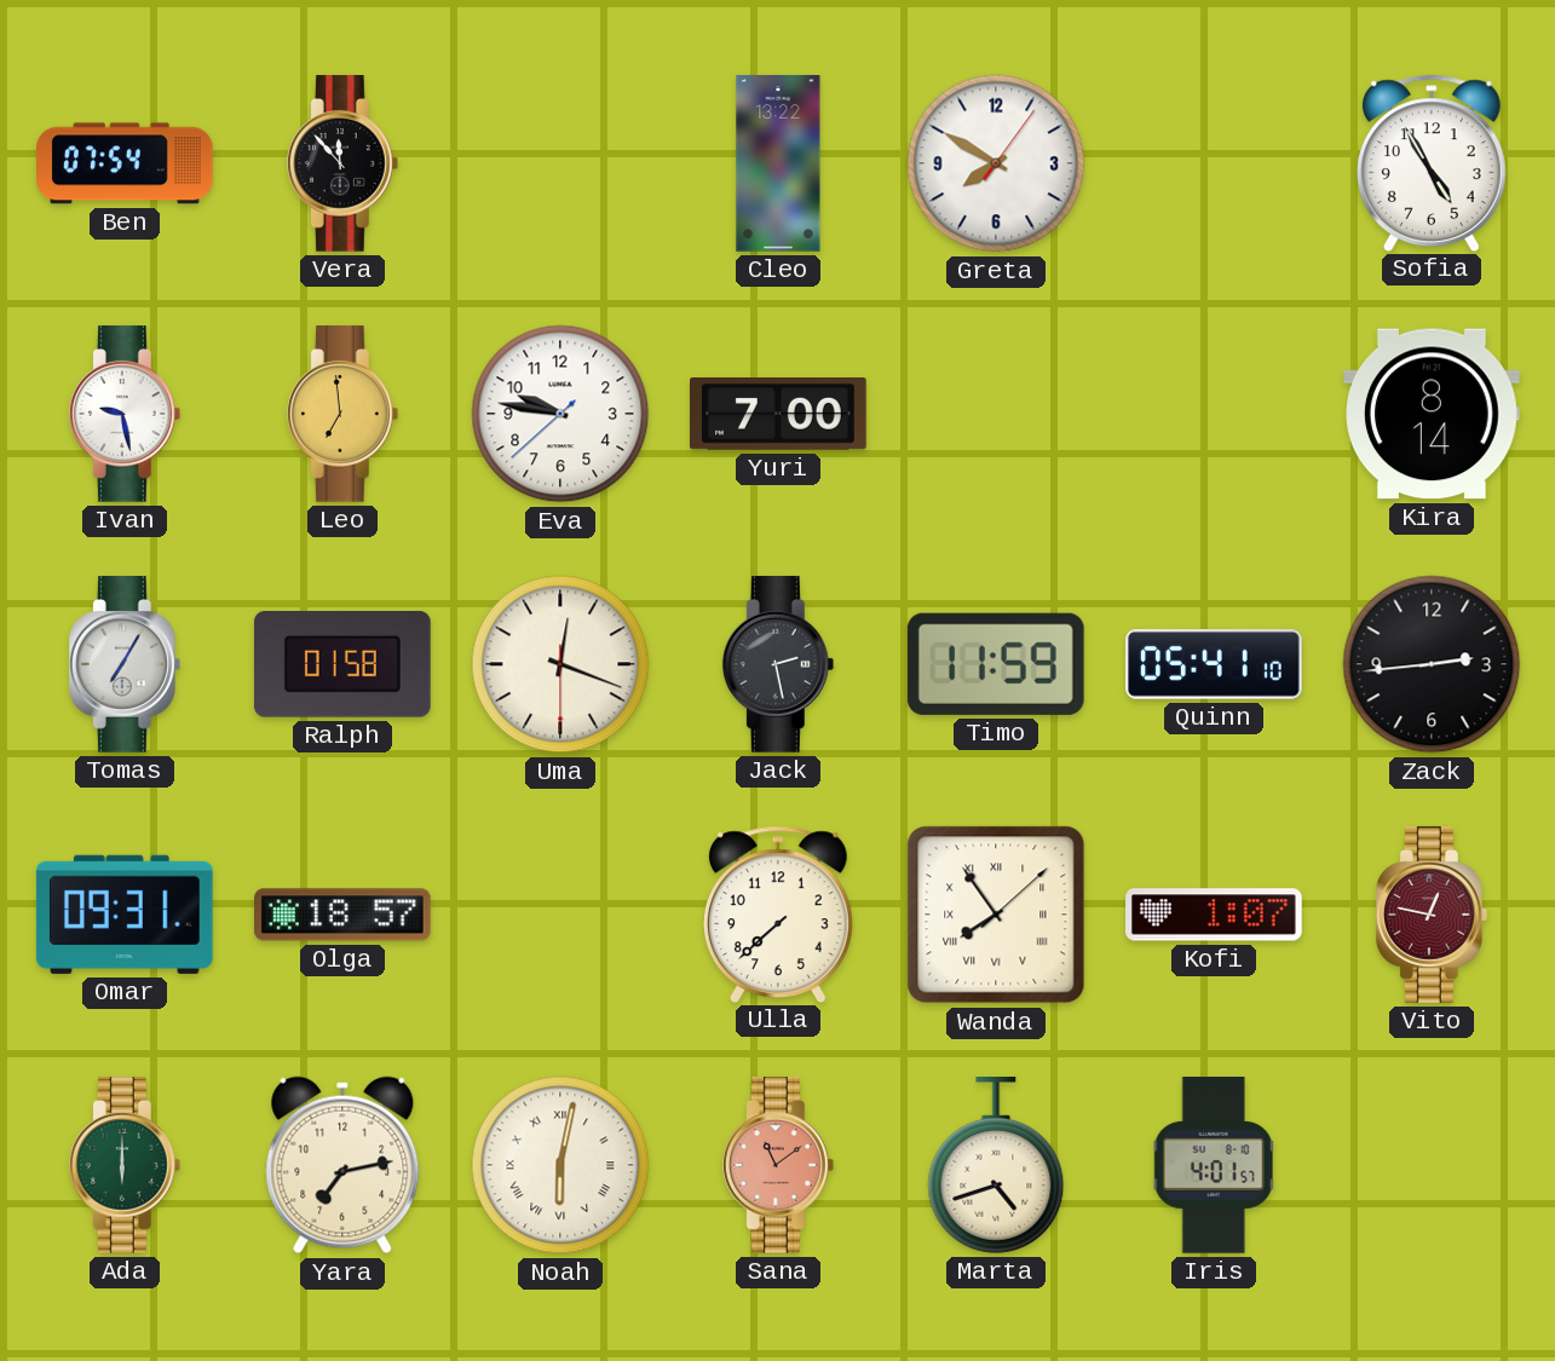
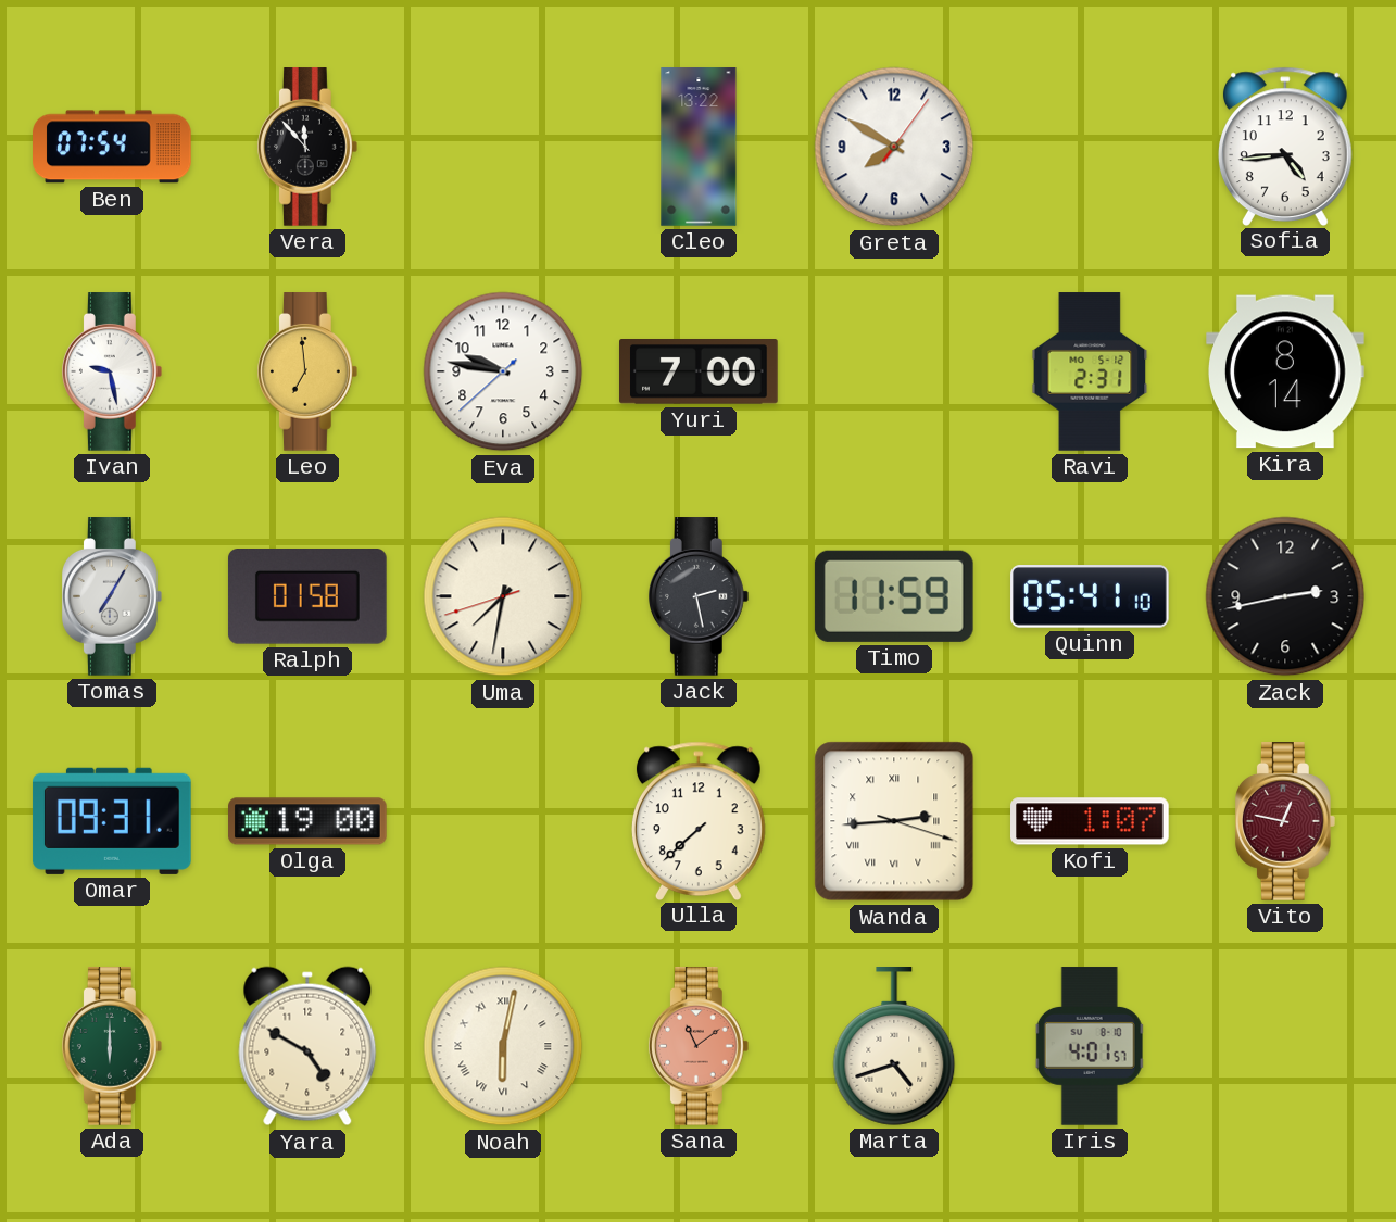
Sofia: 4:55 -> 4:44 (1285, 146)
Ravi: none -> 2:31 (1090, 371)
Uma: 12:18 -> 7:31 (503, 596)
Zack: 2:44 -> 2:43 (1285, 596)
Olga: 18:57 -> 19:00 (307, 821)
Wanda: 7:54 -> 2:44 (894, 821)
Yara: 7:13 -> 4:50 (307, 1046)
